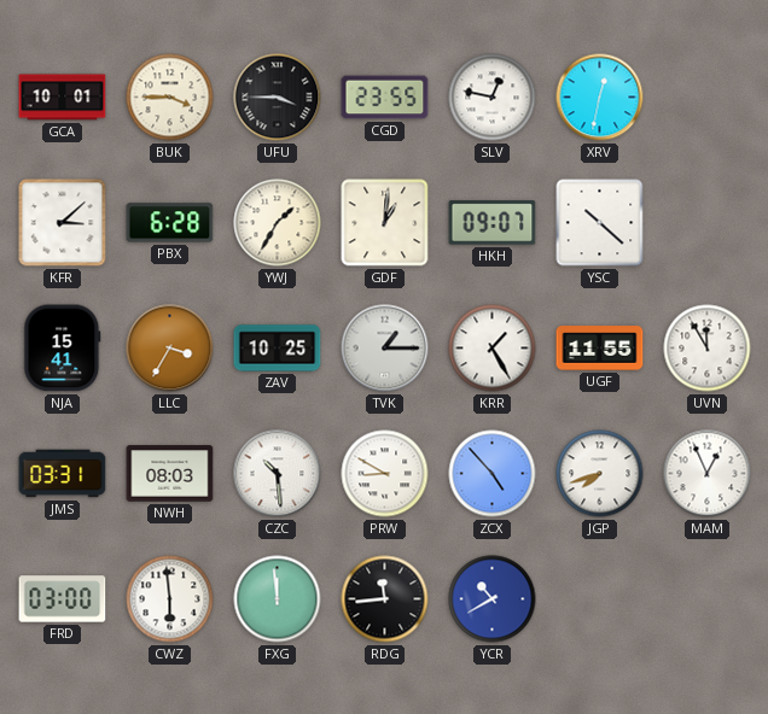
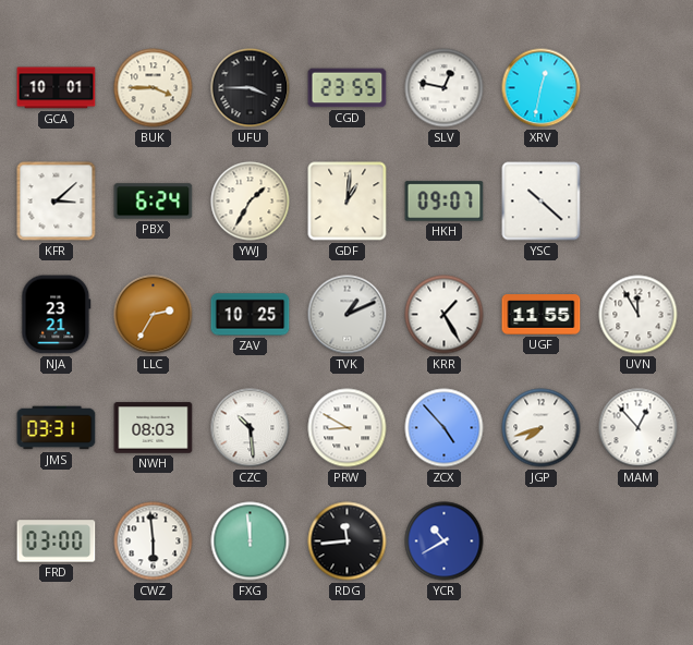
PBX: 6:28 -> 6:24 (154, 202)
NJA: 15:41 -> 23:21 (57, 315)
LLC: 3:35 -> 2:35 (154, 315)
TVK: 1:15 -> 1:11 (348, 315)
MAM: 12:56 -> 12:53 (639, 428)
